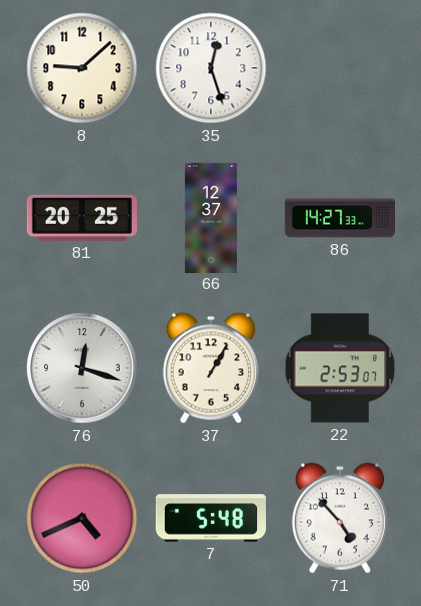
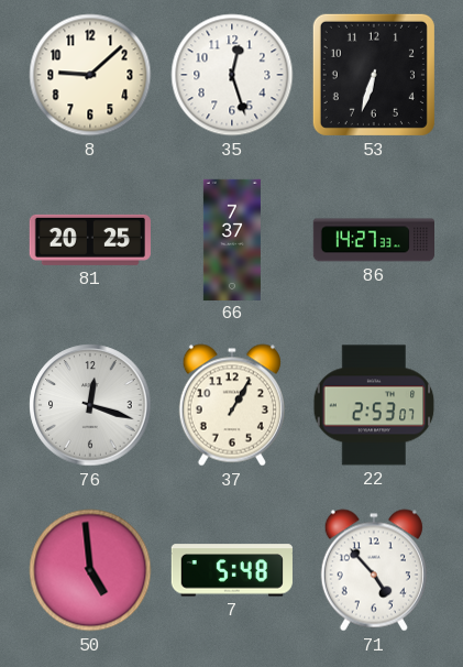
53: none -> 6:33 (374, 75)
66: 12:37 -> 7:37 (232, 239)
50: 4:41 -> 4:59 (90, 570)
